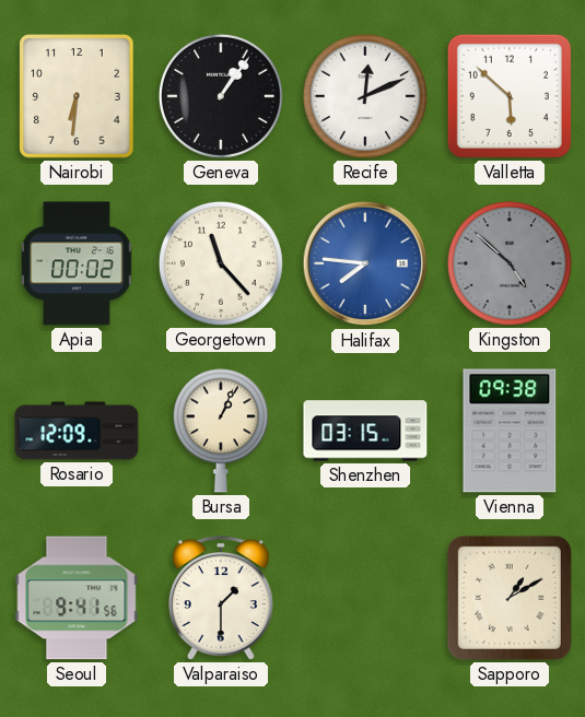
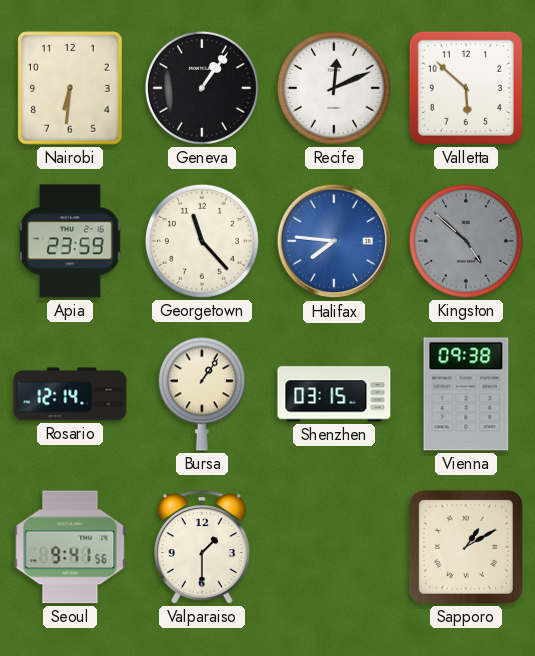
Apia: 00:02 -> 23:59 (71, 241)
Rosario: 12:09 -> 12:14 (70, 394)
Bursa: 1:04 -> 1:06 (202, 394)
